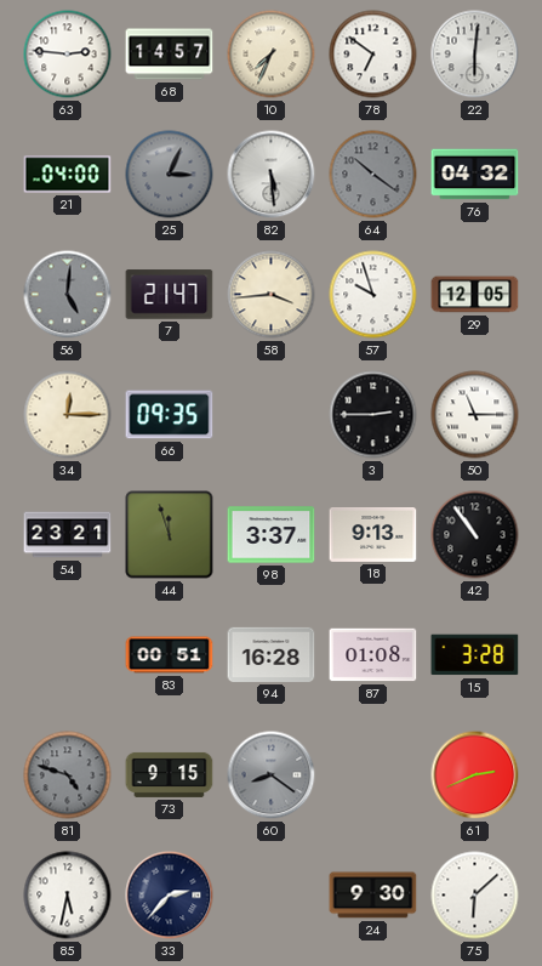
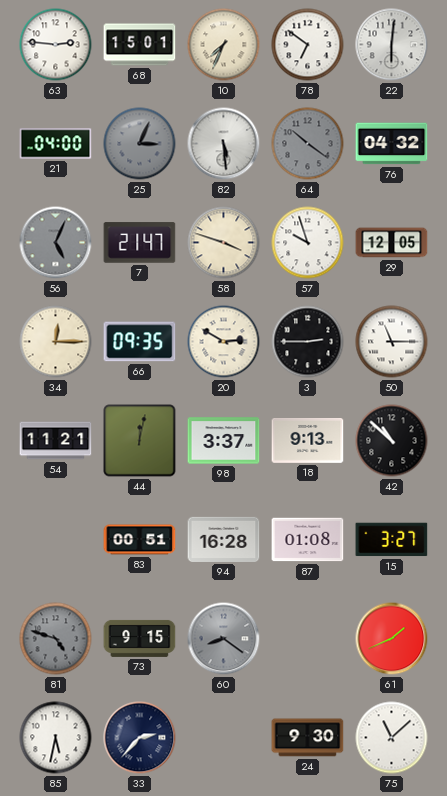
68: 14:57 -> 15:01 (140, 45)
56: 5:01 -> 5:04 (56, 243)
58: 3:44 -> 3:48 (224, 243)
20: none -> 2:50 (224, 342)
54: 23:21 -> 11:21 (56, 441)
44: 11:57 -> 12:02 (140, 441)
42: 10:54 -> 10:52 (392, 441)
15: 3:28 -> 3:27 (392, 540)
61: 2:41 -> 1:41 (392, 639)
75: 6:08 -> 11:08 (392, 738)
